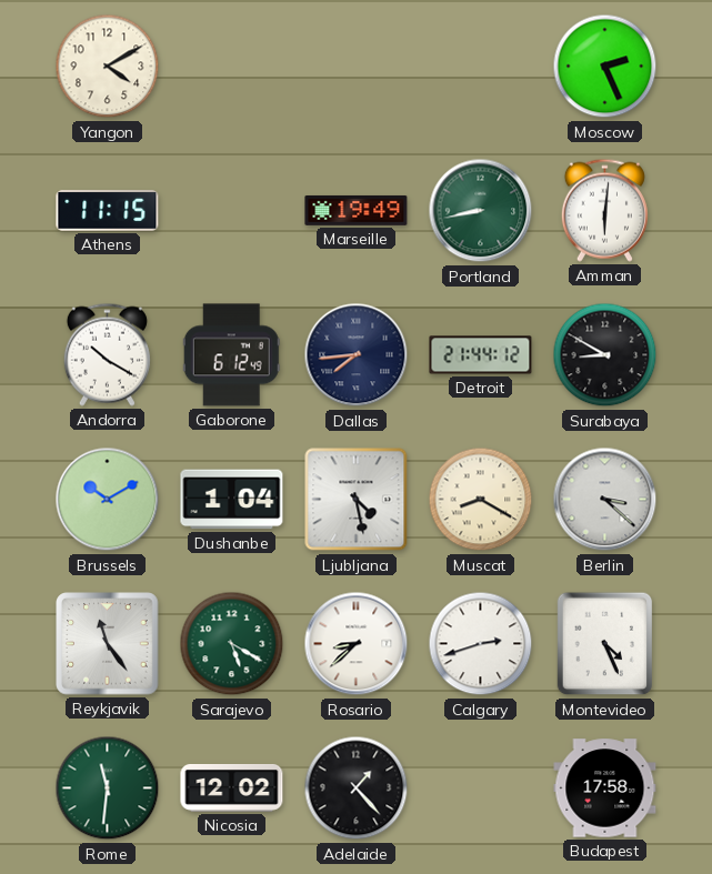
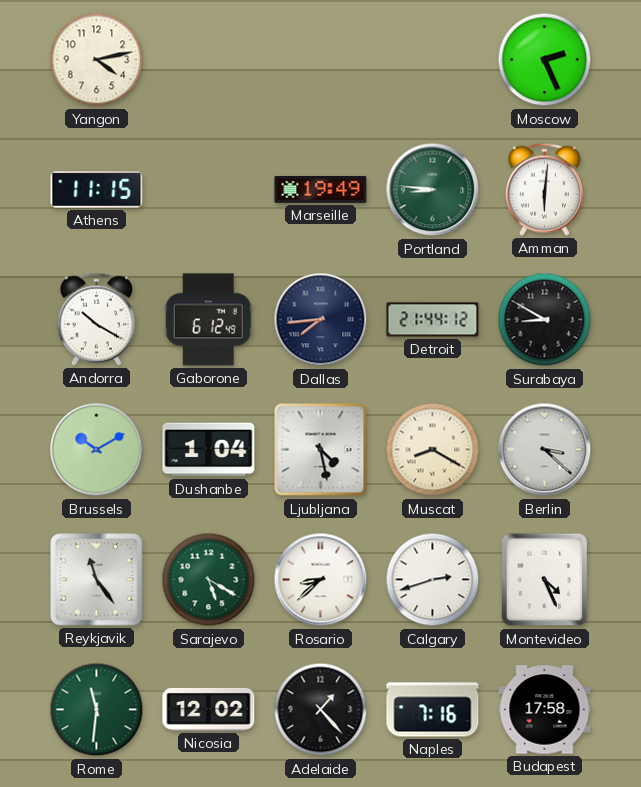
Yangon: 4:10 -> 4:13 (97, 60)
Portland: 8:43 -> 8:46 (433, 190)
Naples: none -> 7:16 (433, 710)
